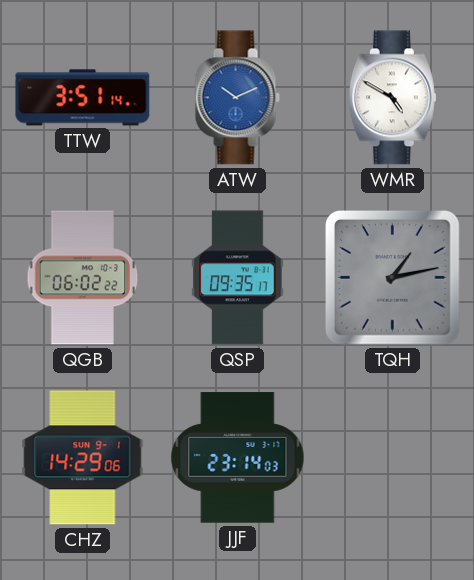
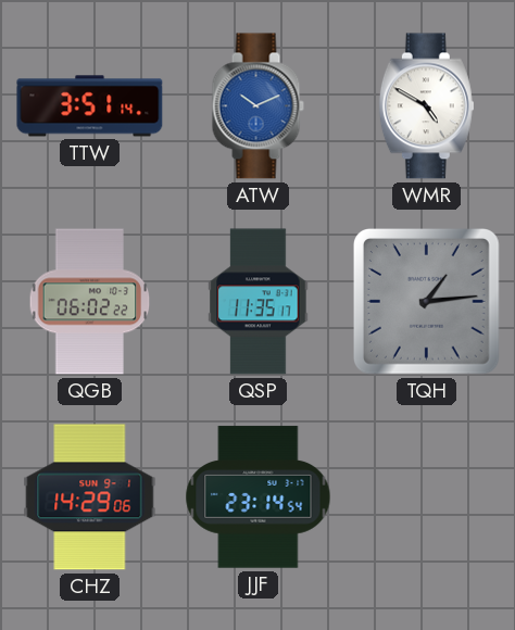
QSP: 09:35 -> 11:35 (259, 302)
TQH: 1:13 -> 1:14 (427, 302)
JJF: 23:14:03 -> 23:14:54 (259, 497)
